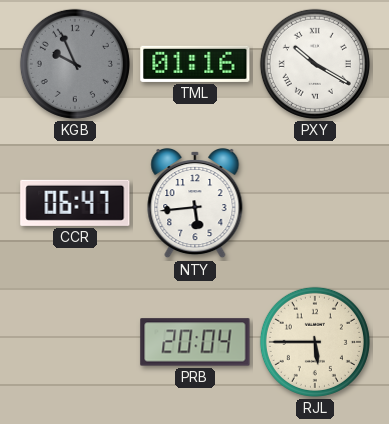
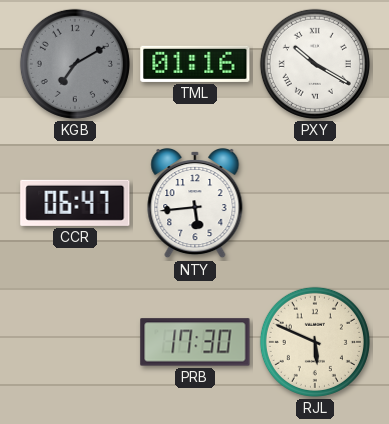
KGB: 9:56 -> 7:10 (75, 64)
PRB: 20:04 -> 17:30 (195, 342)
RJL: 5:45 -> 5:49 (315, 342)
